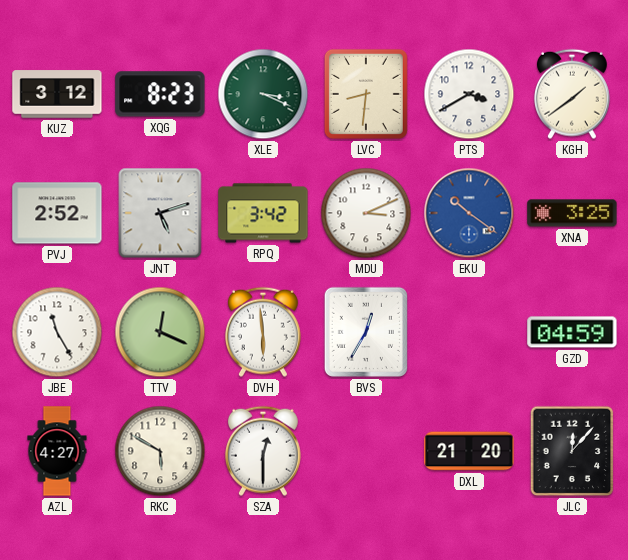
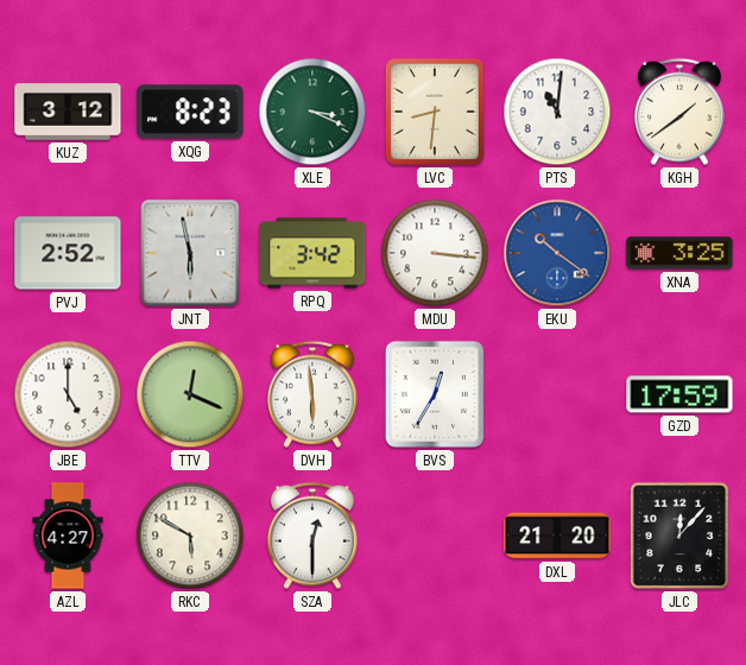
PTS: 3:40 -> 11:01 (557, 112)
JNT: 5:12 -> 5:58 (190, 253)
MDU: 3:11 -> 3:16 (435, 253)
JBE: 11:25 -> 5:00 (68, 394)
GZD: 04:59 -> 17:59 (679, 394)
